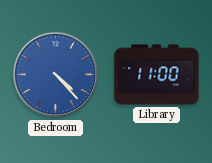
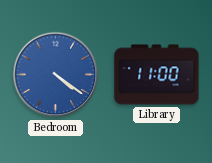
Bedroom: 4:23 -> 4:21 (56, 75)
